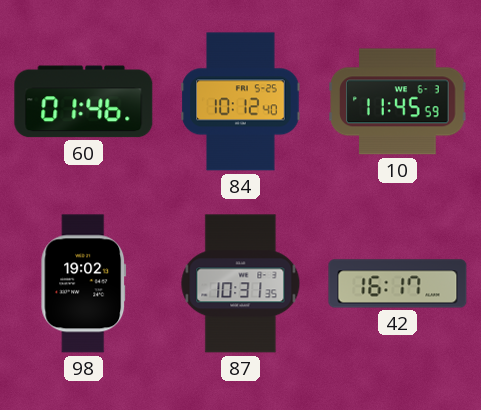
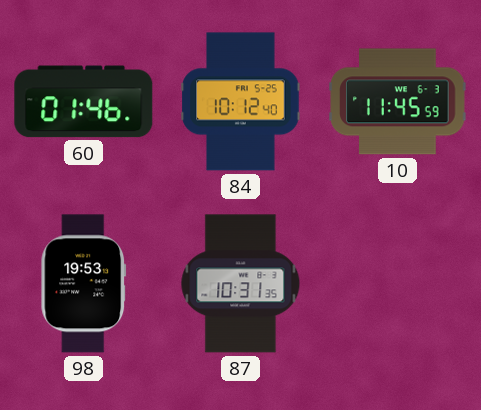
98: 19:02 -> 19:53 (84, 284)
42: 16:17 -> none (398, 284)
